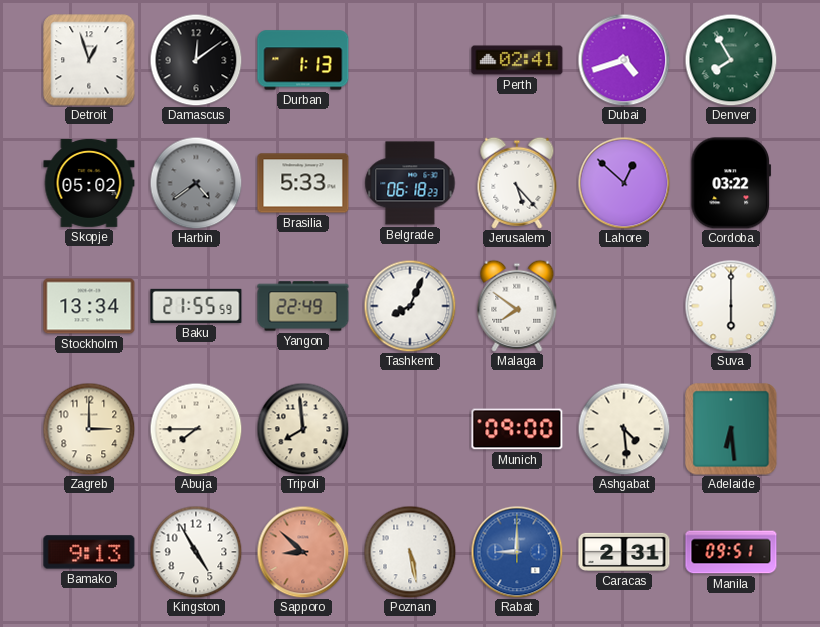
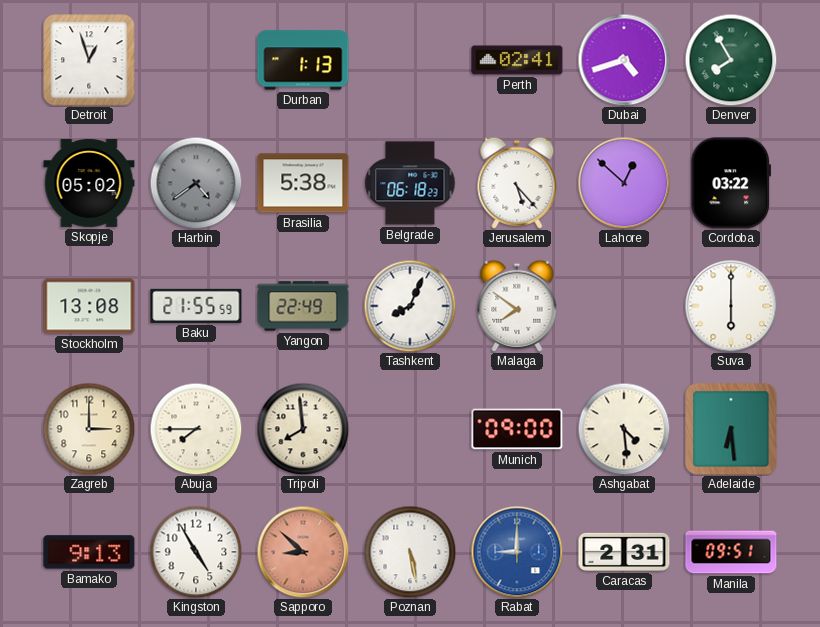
Damascus: 12:09 -> none (196, 60)
Brasilia: 5:33 -> 5:38 (303, 183)
Stockholm: 13:34 -> 13:08 (89, 306)
